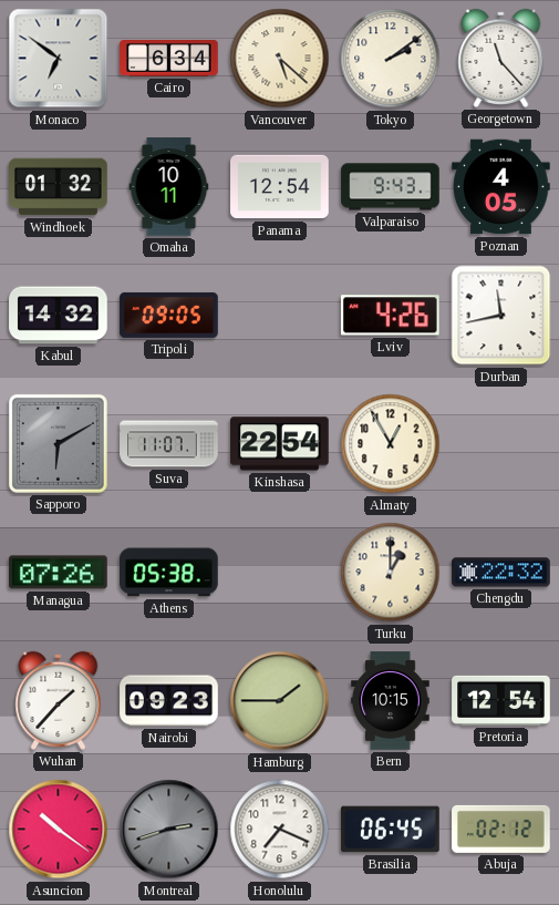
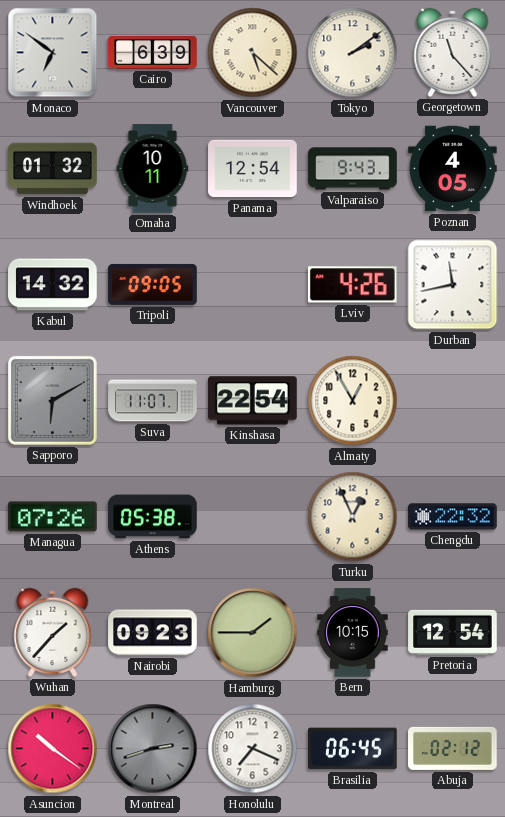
Cairo: 6:34 -> 6:39 (153, 53)
Turku: 1:00 -> 12:56 (353, 517)
